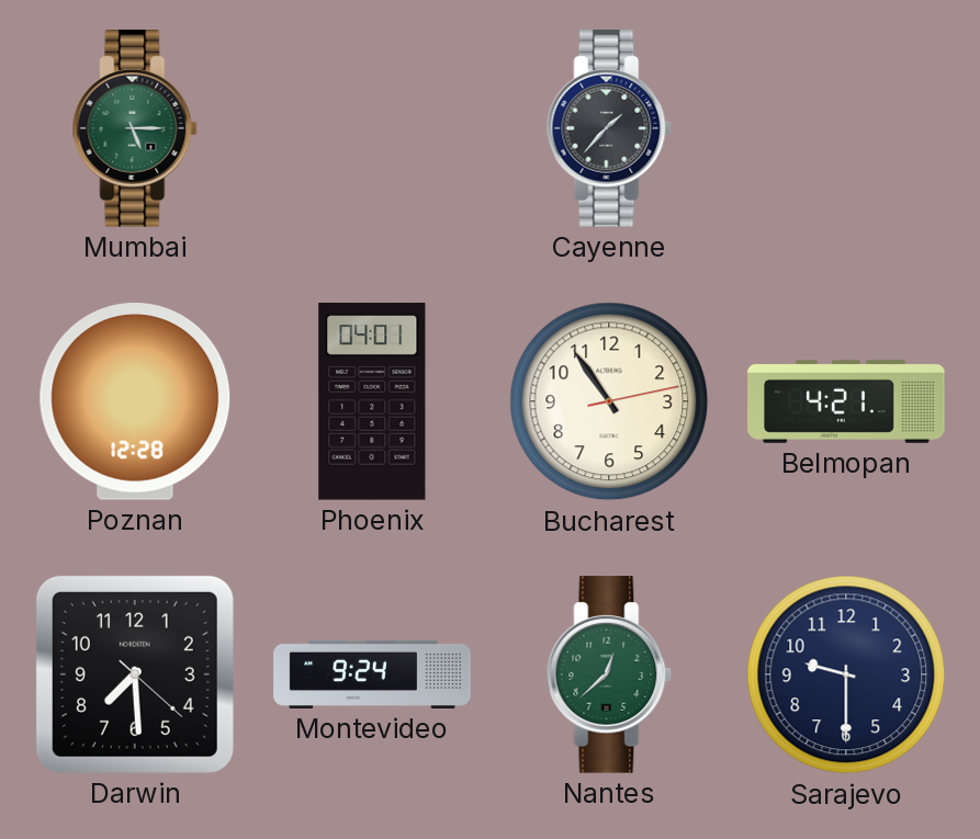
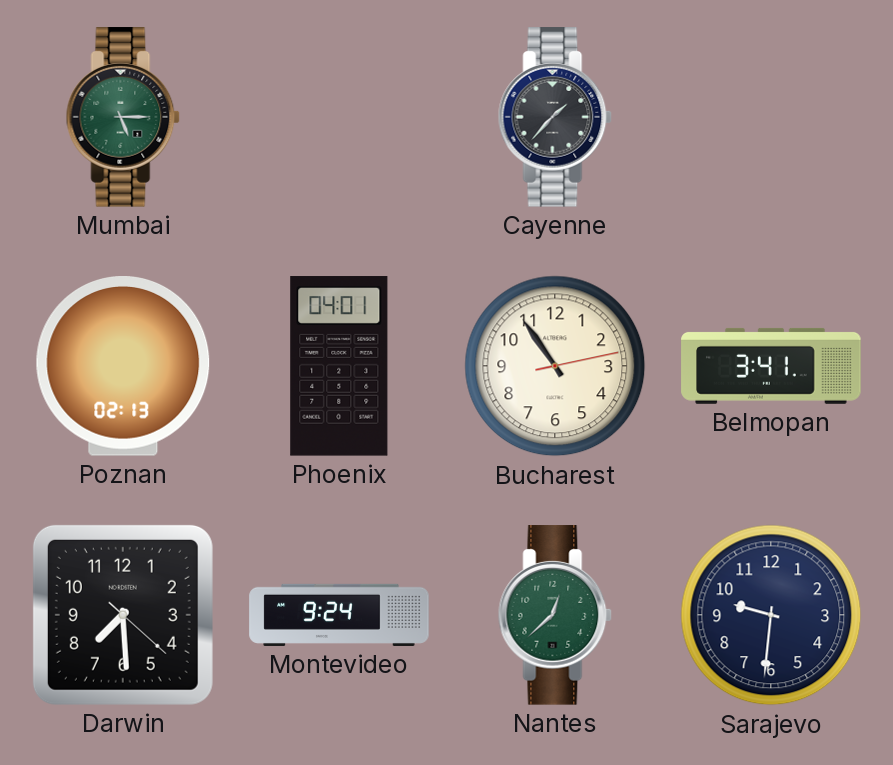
Poznan: 12:28 -> 02:13 (123, 367)
Belmopan: 4:21 -> 3:41 (771, 366)
Sarajevo: 9:30 -> 9:31 (771, 615)
